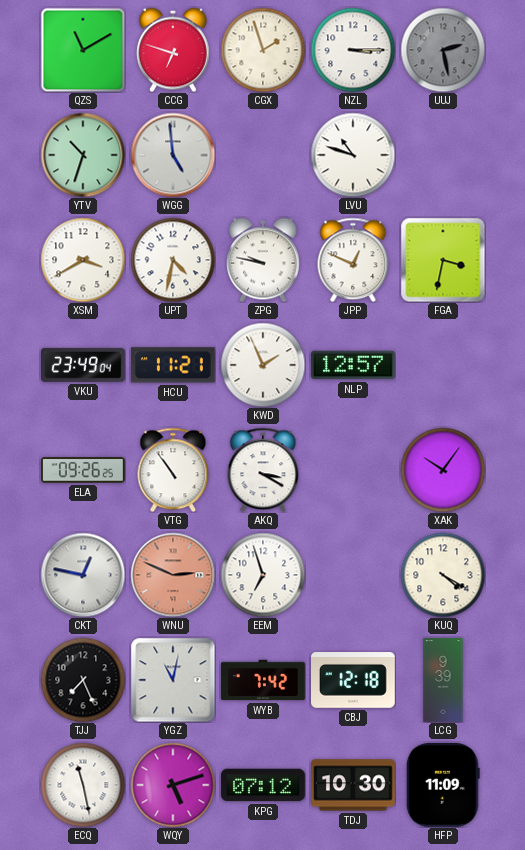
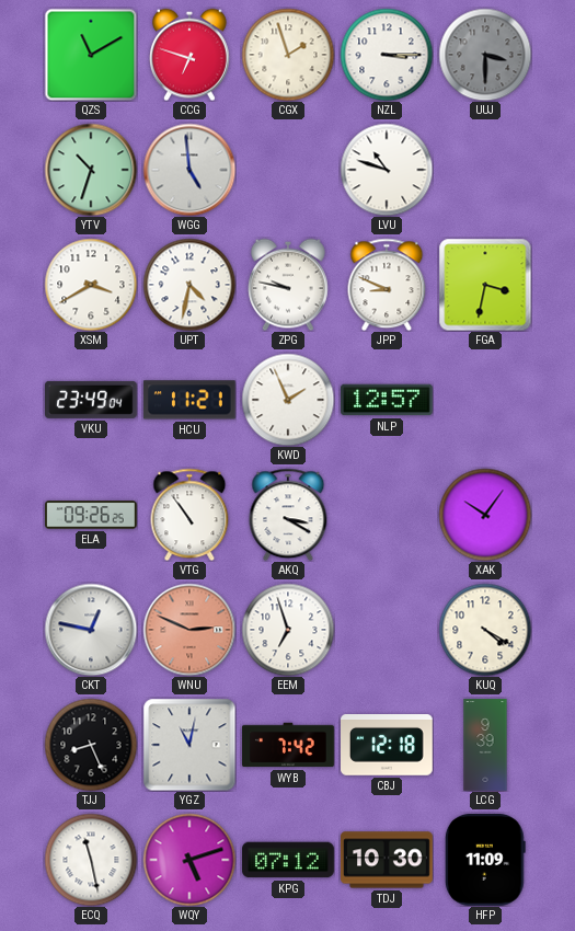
UUJ: 2:28 -> 3:30 (485, 55)
JPP: 12:49 -> 8:49 (387, 285)
TJJ: 7:26 -> 8:26 (91, 745)
